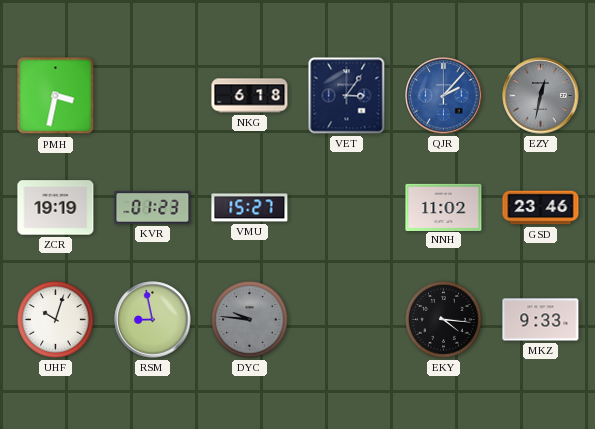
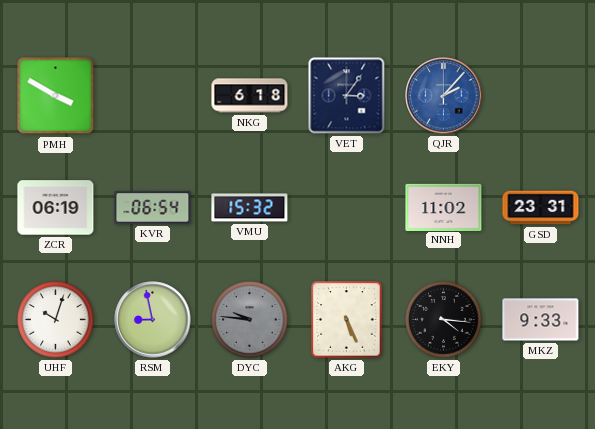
PMH: 3:32 -> 3:50 (56, 96)
EZY: 12:32 -> none (541, 96)
ZCR: 19:19 -> 06:19 (56, 208)
KVR: 01:23 -> 06:54 (153, 208)
VMU: 15:27 -> 15:32 (250, 208)
GSD: 23:46 -> 23:31 (541, 208)
AKG: none -> 5:26 (347, 320)
